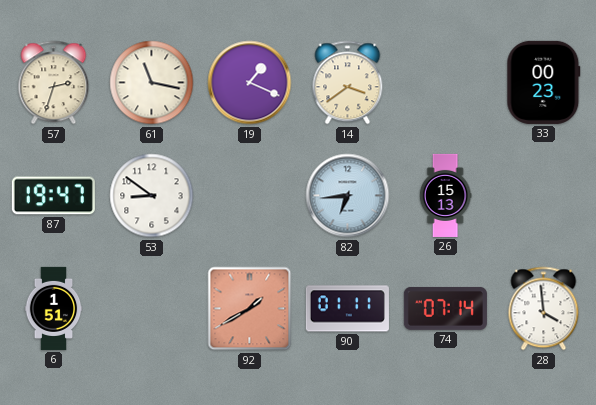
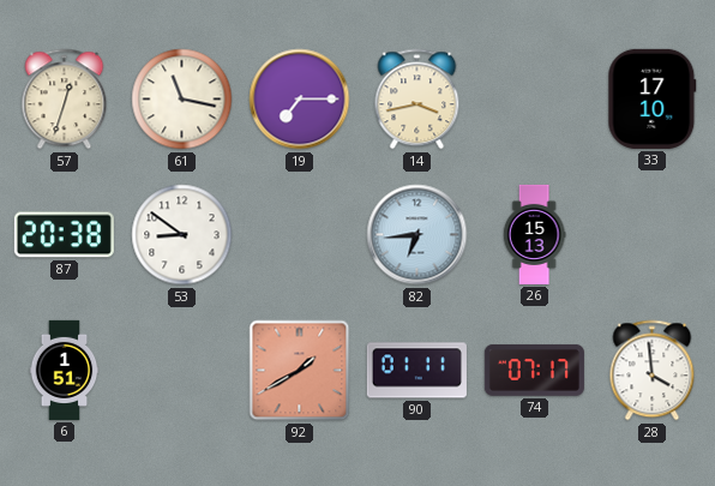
57: 2:33 -> 12:33 (65, 100)
19: 1:19 -> 7:15 (300, 100)
14: 3:39 -> 3:43 (417, 100)
33: 00:23 -> 17:10 (653, 98)
87: 19:47 -> 20:38 (64, 235)
74: 07:14 -> 07:17 (534, 370)
